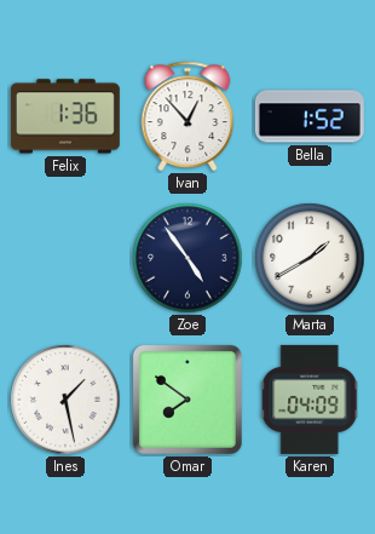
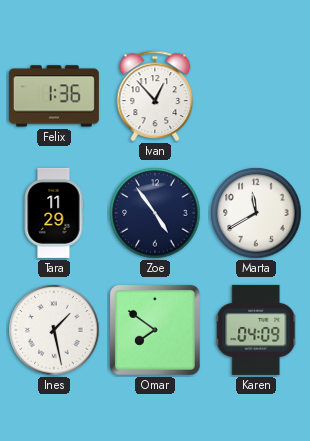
Bella: 1:52 -> none (310, 116)
Tara: none -> 11:29 (54, 213)
Marta: 1:40 -> 11:40 (256, 213)
